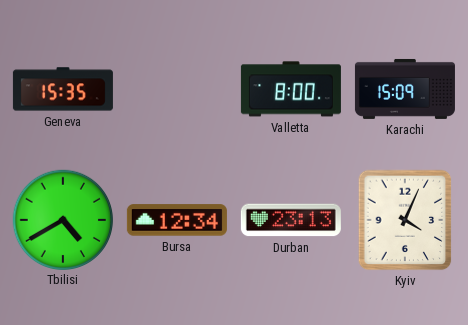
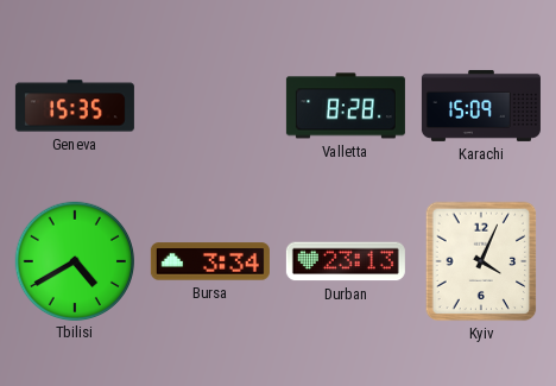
Valletta: 8:00 -> 8:28 (346, 106)
Bursa: 12:34 -> 3:34 (210, 261)
